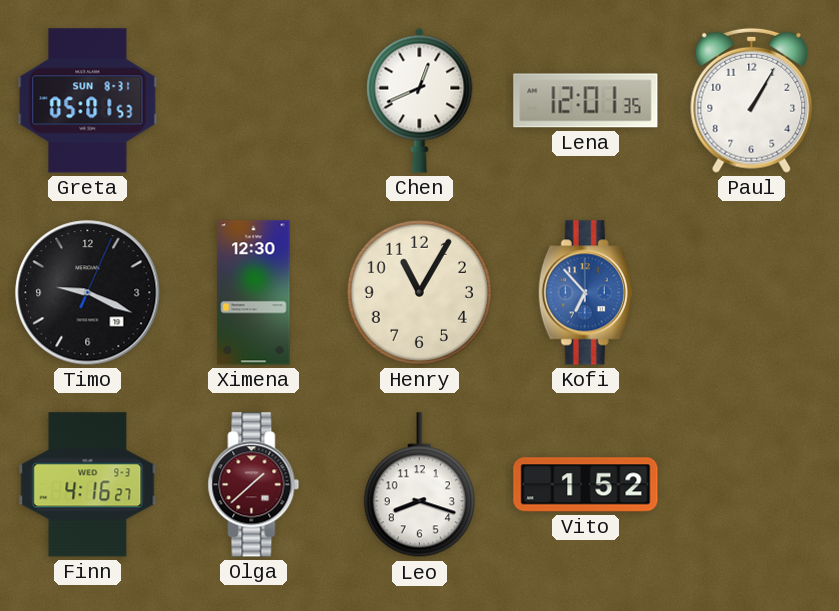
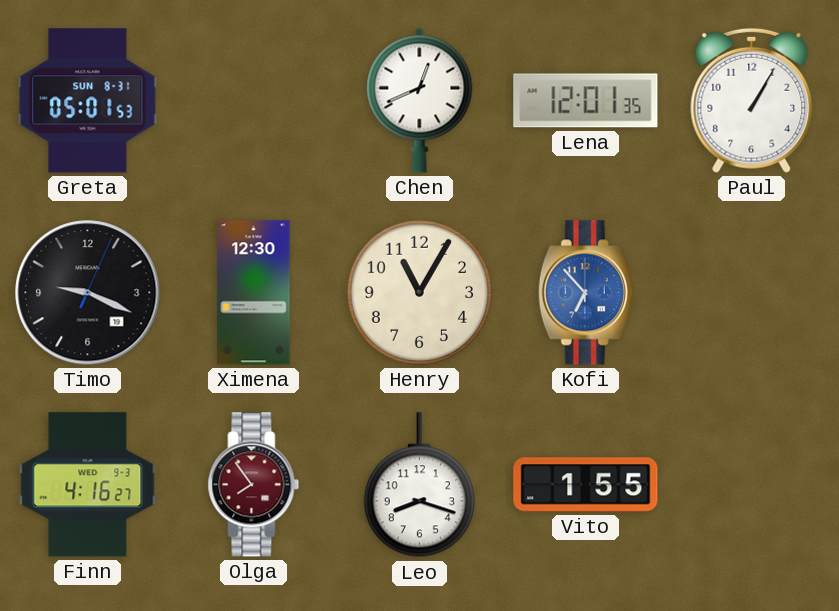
Olga: 1:38 -> 7:54 (254, 485)
Vito: 1:52 -> 1:55 (586, 485)
